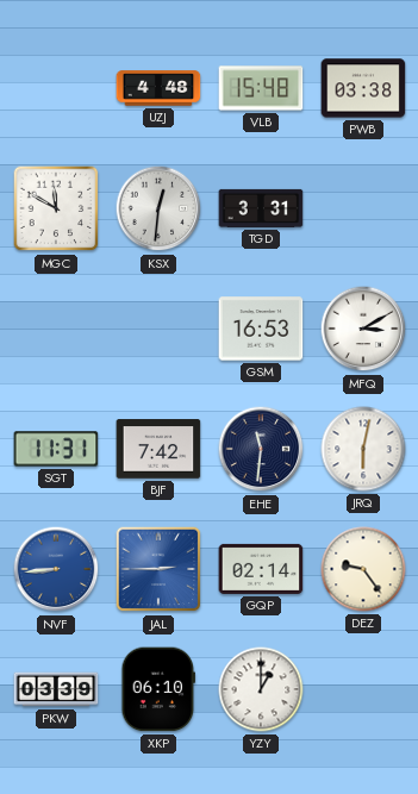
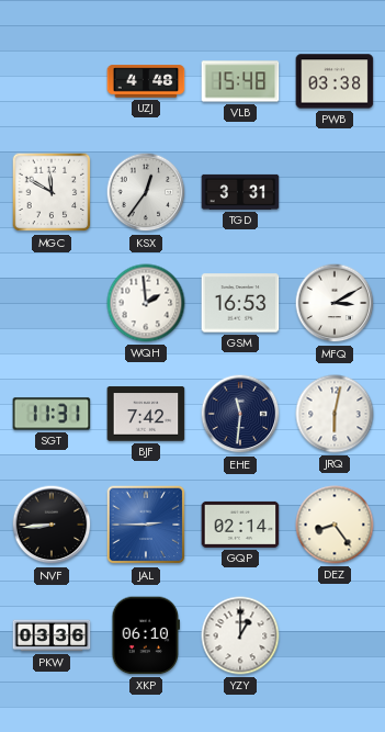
KSX: 12:31 -> 12:36 (146, 192)
WQH: none -> 1:59 (146, 303)
NVF dial: blue -> black (52, 525)
DEZ: 9:24 -> 8:24 (335, 525)
PKW: 03:39 -> 03:36 (52, 635)
